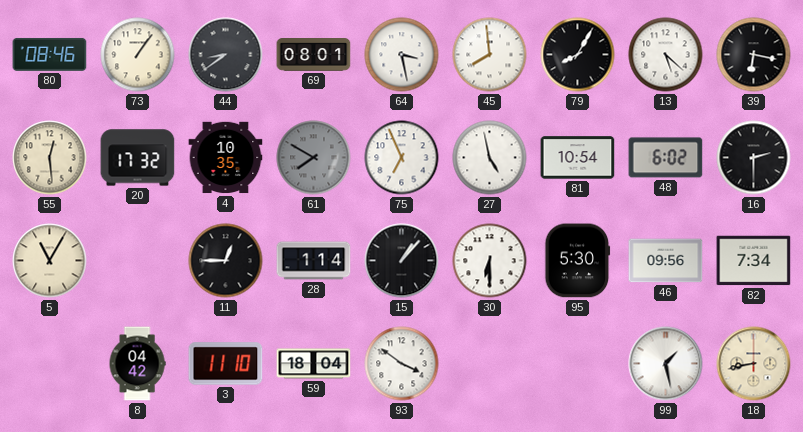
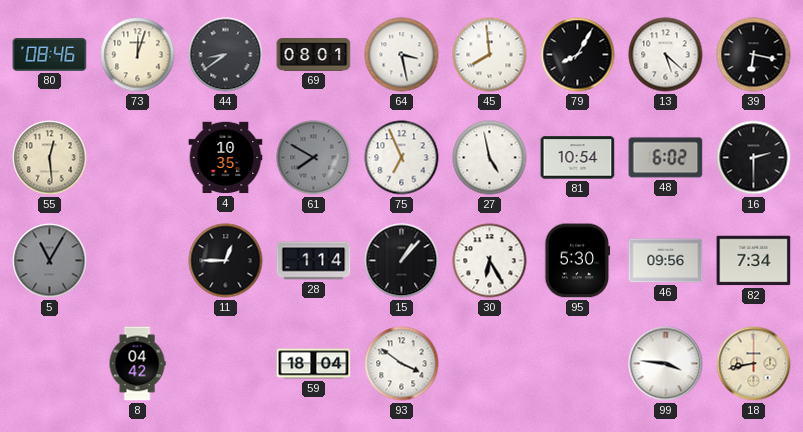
73: 1:06 -> 12:03 (138, 55)
20: 17:32 -> none (138, 158)
5 dial: cream -> grey (50, 261)
30: 6:30 -> 6:25 (490, 261)
3: 11:10 -> none (226, 364)
99: 1:28 -> 3:46 (666, 364)
